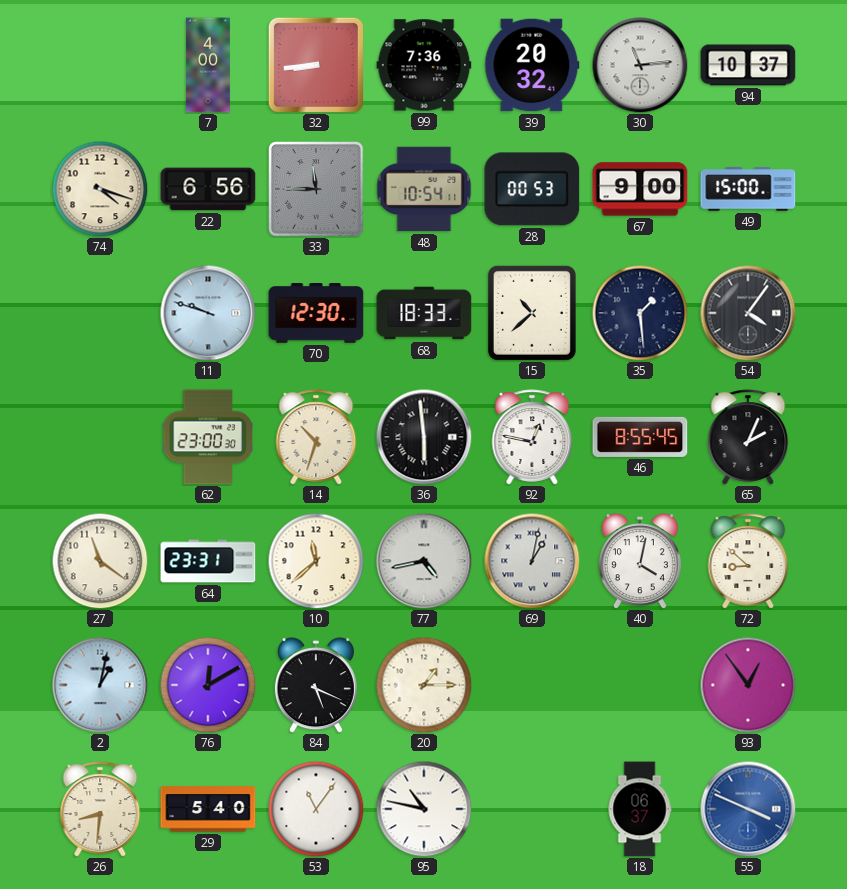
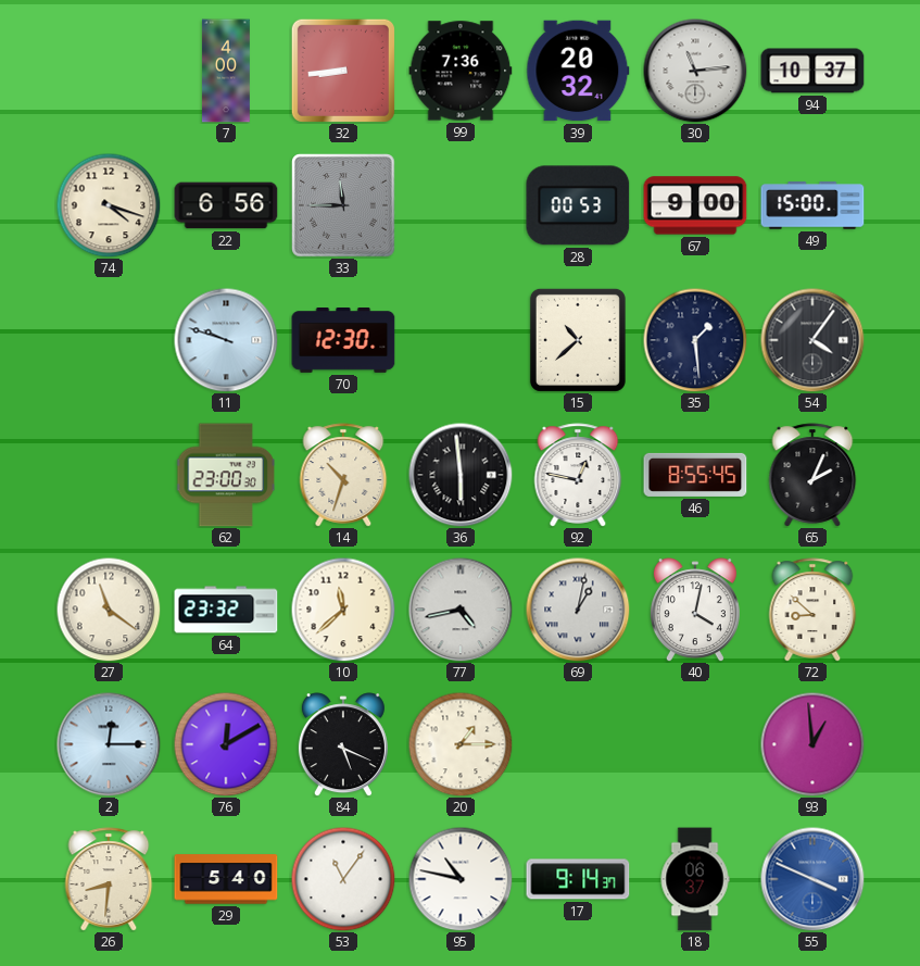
48: 10:54 -> none (424, 189)
68: 18:33 -> none (424, 313)
64: 23:31 -> 23:32 (226, 610)
2: 1:02 -> 12:15 (109, 744)
93: 12:54 -> 12:59 (812, 744)
17: none -> 9:14 (578, 879)
